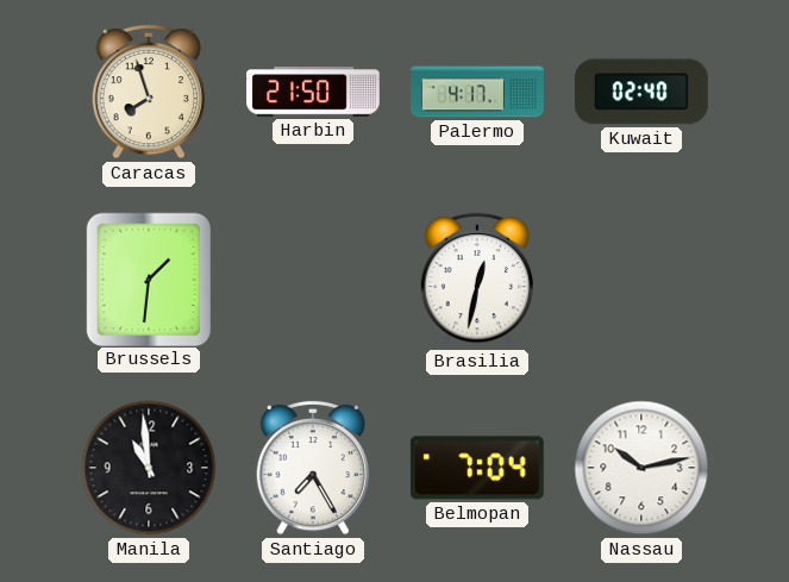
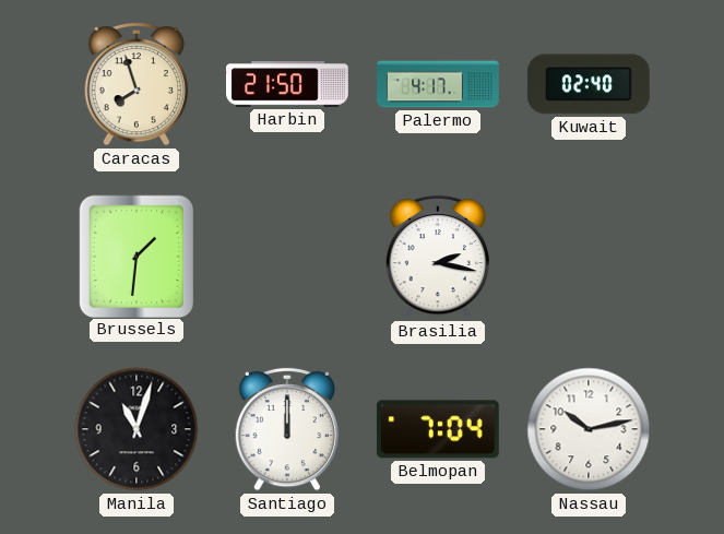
Brasilia: 12:32 -> 2:17 (437, 257)
Manila: 10:59 -> 11:03 (137, 429)
Santiago: 7:25 -> 12:00 (286, 429)
